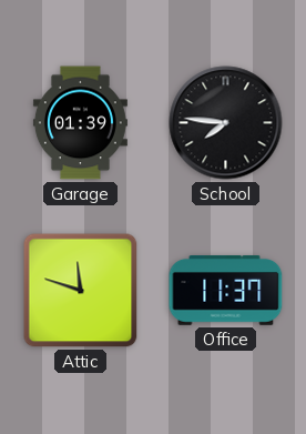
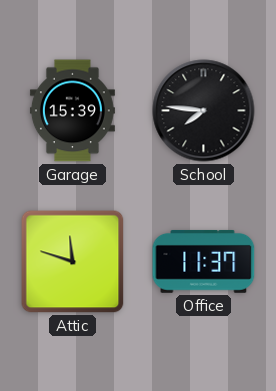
Garage: 01:39 -> 15:39 (72, 111)
